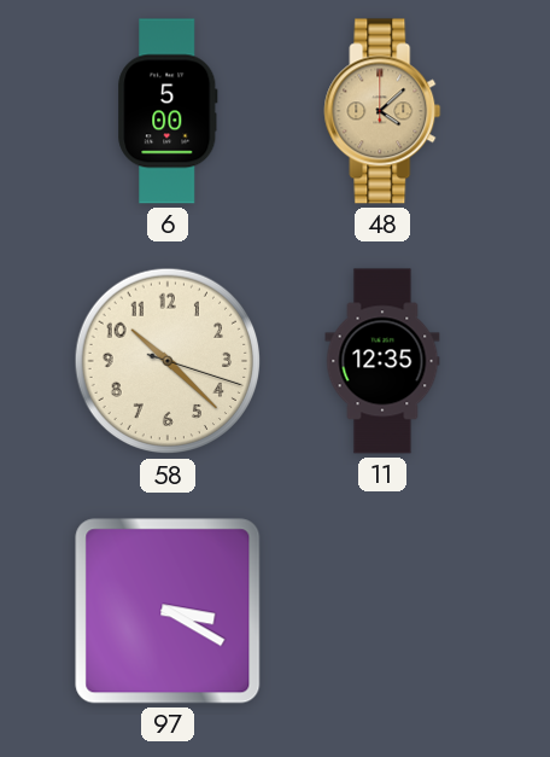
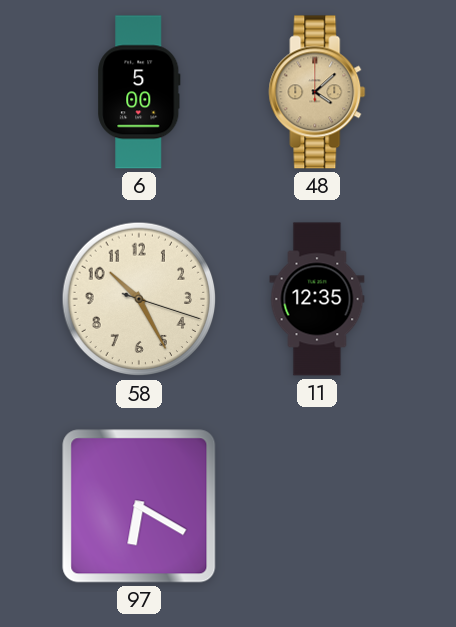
58: 10:22 -> 10:25 (139, 299)
97: 3:20 -> 6:20 (139, 506)
